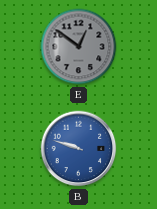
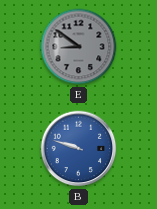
E: 12:51 -> 8:51 (79, 47)
